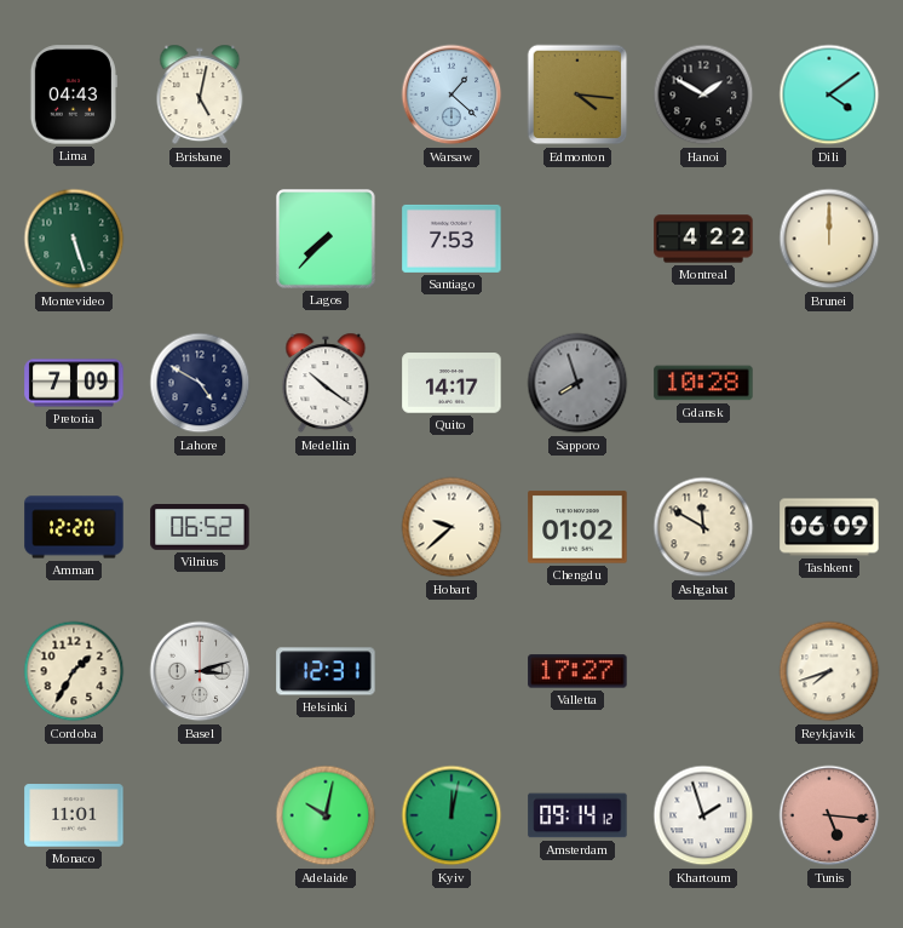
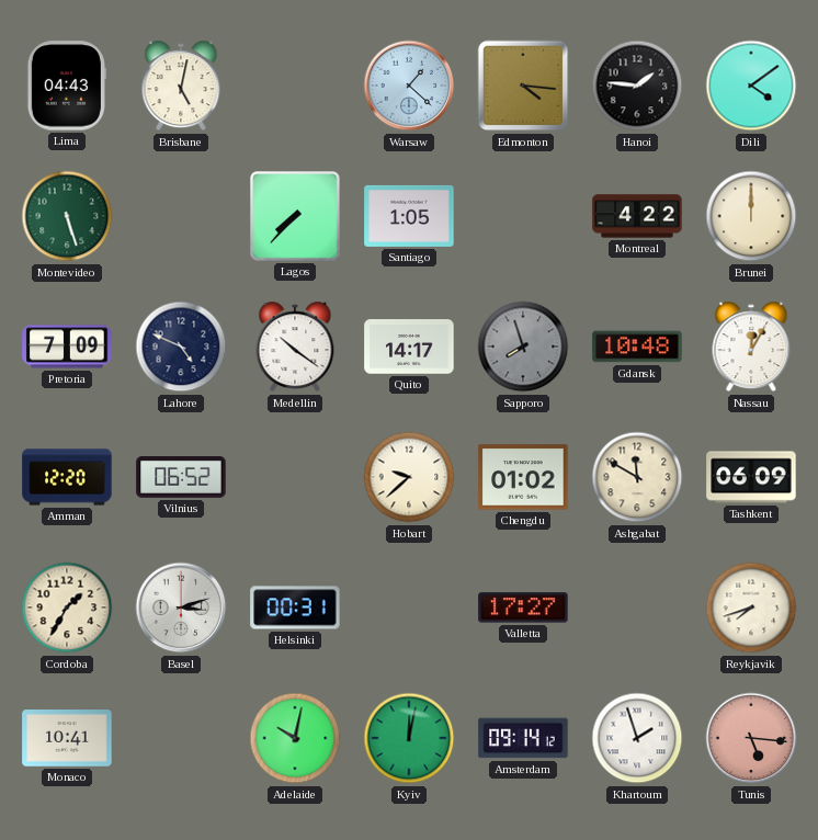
Hanoi: 1:50 -> 1:46 (637, 86)
Santiago: 7:53 -> 1:05 (409, 216)
Lahore: 4:50 -> 4:49 (181, 347)
Gdansk: 10:28 -> 10:48 (637, 347)
Nassau: none -> 12:05 (751, 347)
Helsinki: 12:31 -> 00:31 (295, 608)
Monaco: 11:01 -> 10:41 (67, 738)
